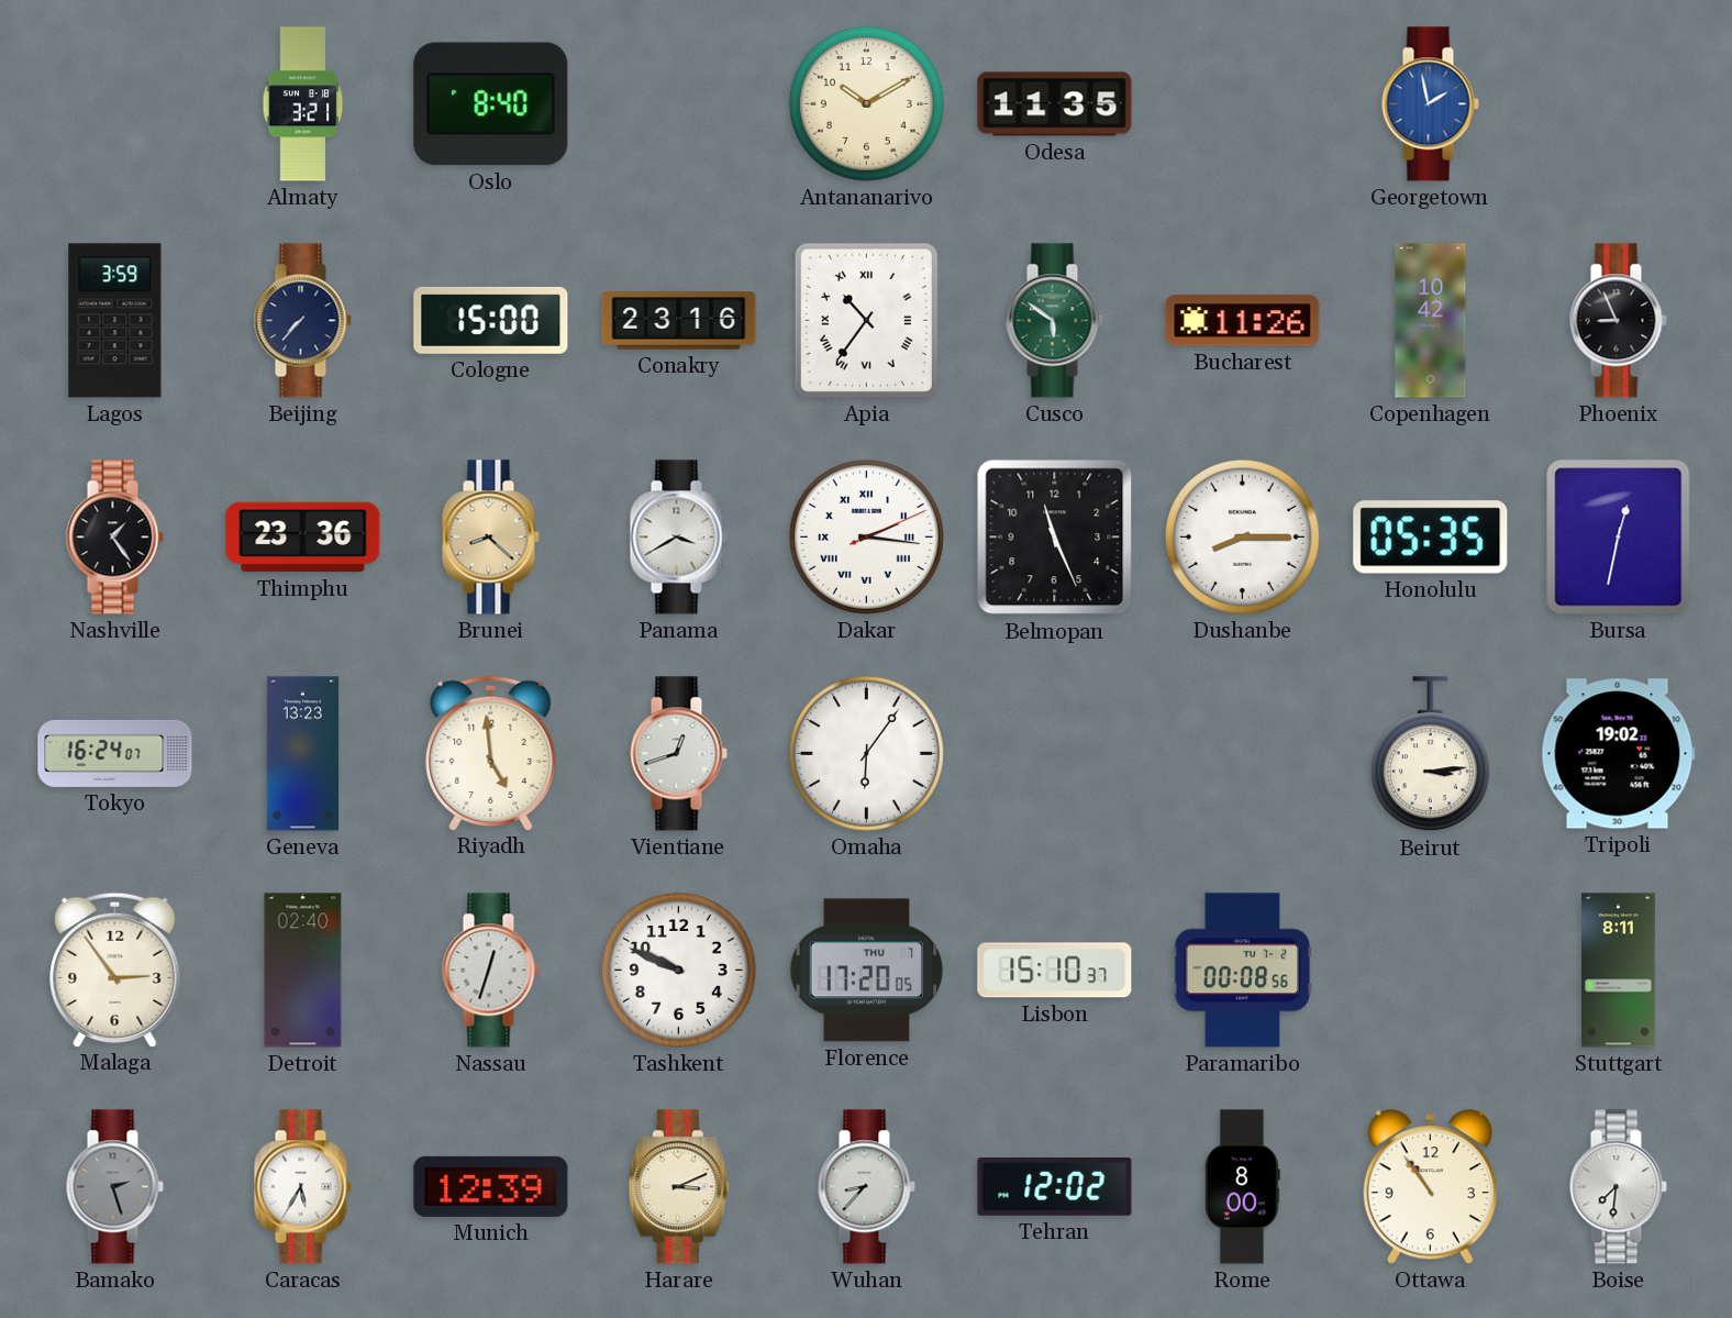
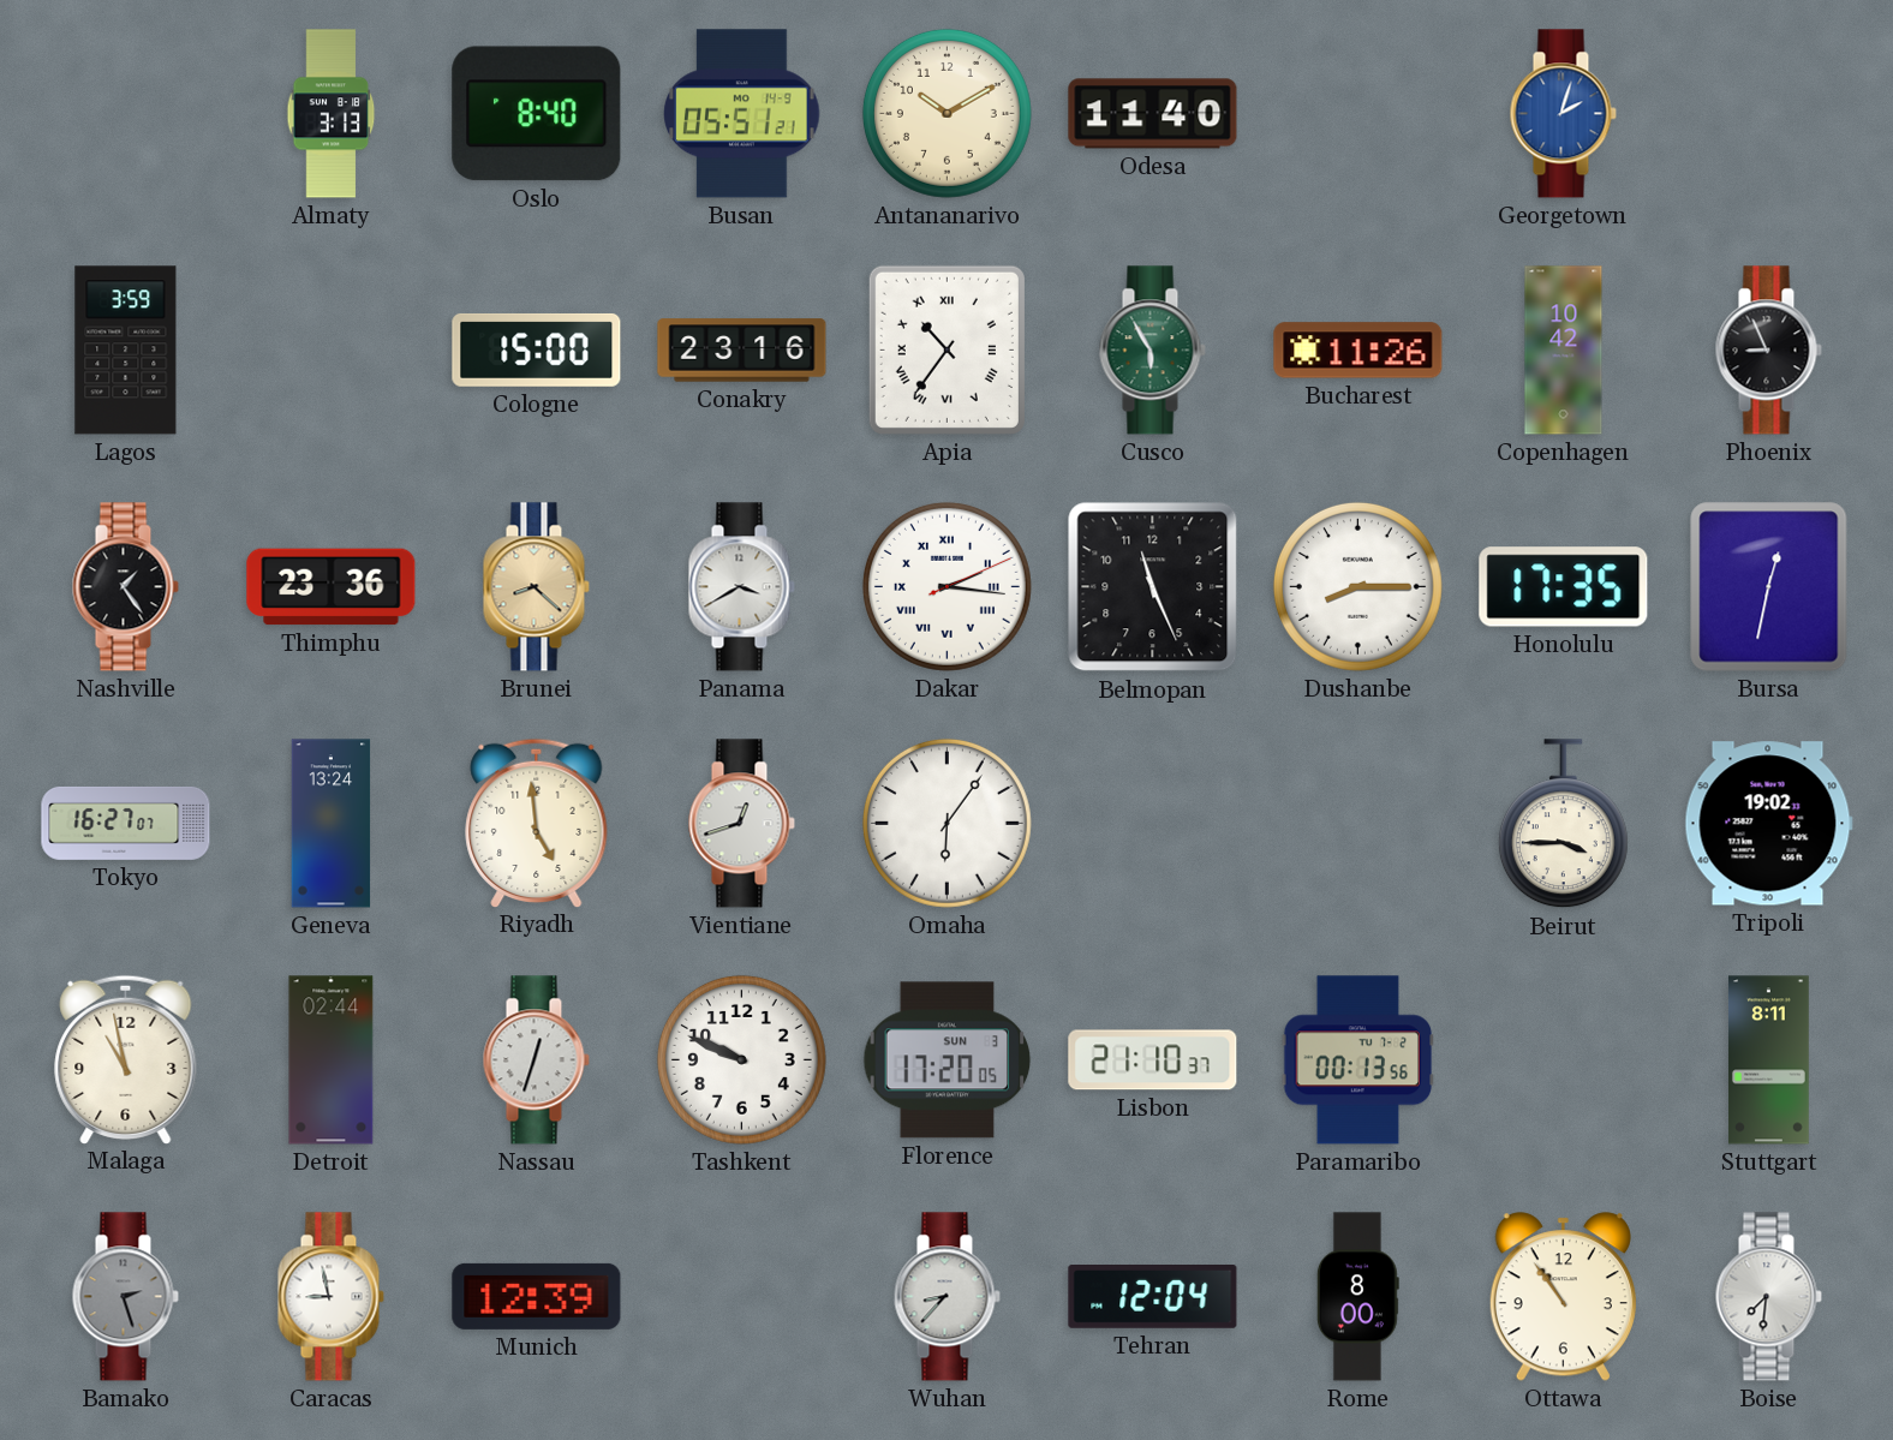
Almaty: 3:21 -> 3:13 (332, 114)
Busan: none -> 05:51 (742, 114)
Odesa: 11:35 -> 11:40 (1153, 114)
Georgetown: 1:58 -> 2:03 (1563, 114)
Beijing: 7:37 -> none (302, 321)
Cusco: 5:51 -> 5:55 (1152, 351)
Honolulu: 05:35 -> 17:35 (1564, 587)
Tokyo: 16:24 -> 16:27 (126, 823)
Geneva: 13:23 -> 13:24 (332, 824)
Beirut: 3:14 -> 3:45 (1563, 824)
Malaga: 2:54 -> 10:58 (126, 1059)
Detroit: 02:40 -> 02:44 (332, 1060)
Florence date: THU 7 -> SUN 3 (948, 1060)
Lisbon: 15:10 -> 21:10 (1153, 1060)
Paramaribo: 00:08 -> 00:13 (1358, 1060)
Caracas: 5:35 -> 8:58 (330, 1297)
Harare: 3:11 -> none (678, 1187)
Tehran: 12:02 -> 12:04 (1153, 1297)
